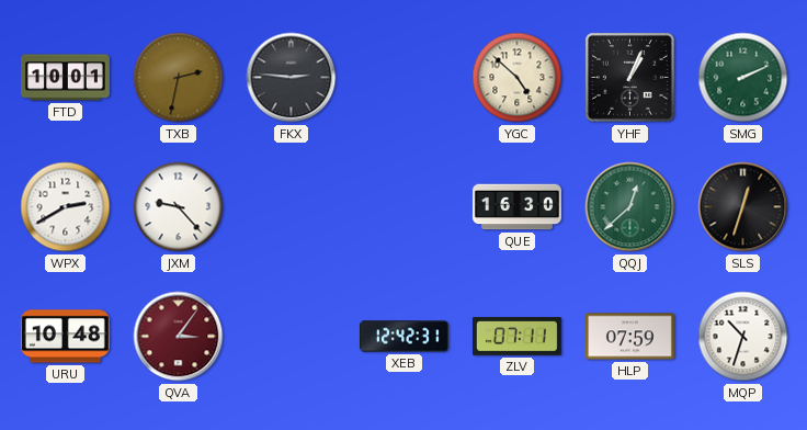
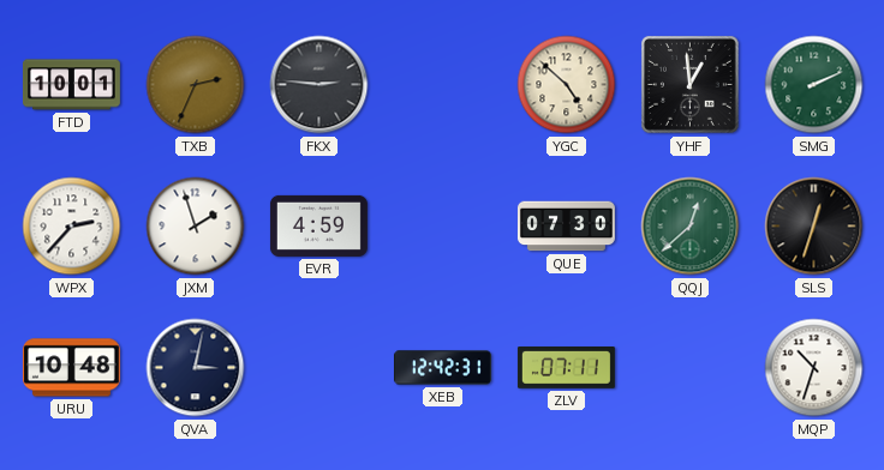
TXB: 2:32 -> 2:34 (196, 85)
YHF: 1:04 -> 12:59 (689, 84)
WPX: 2:40 -> 2:37 (72, 227)
JXM: 9:23 -> 1:57 (196, 227)
EVR: none -> 4:59 (318, 225)
QUE: 16:30 -> 07:30 (566, 227)
QVA: 3:06 -> 3:02 (196, 368)
QVA dial: burgundy -> navy (196, 368)
HLP: 07:59 -> none (629, 337)
